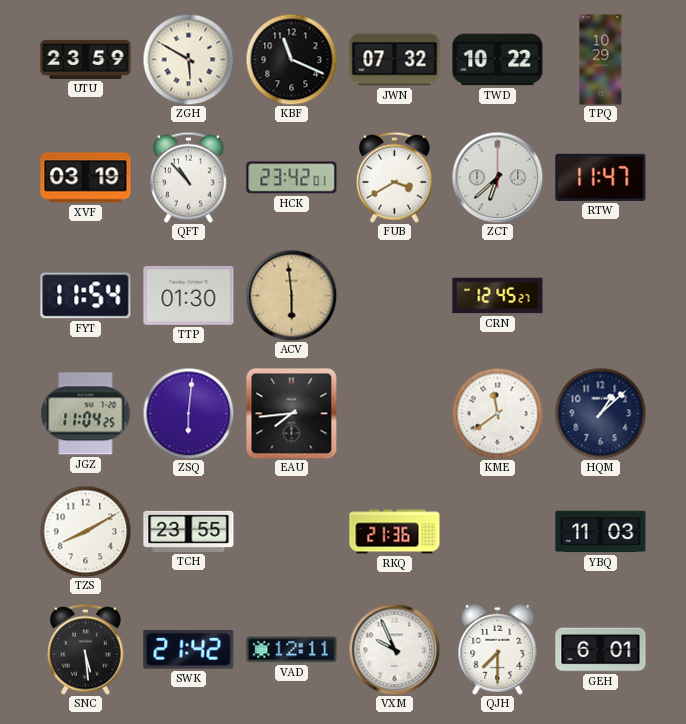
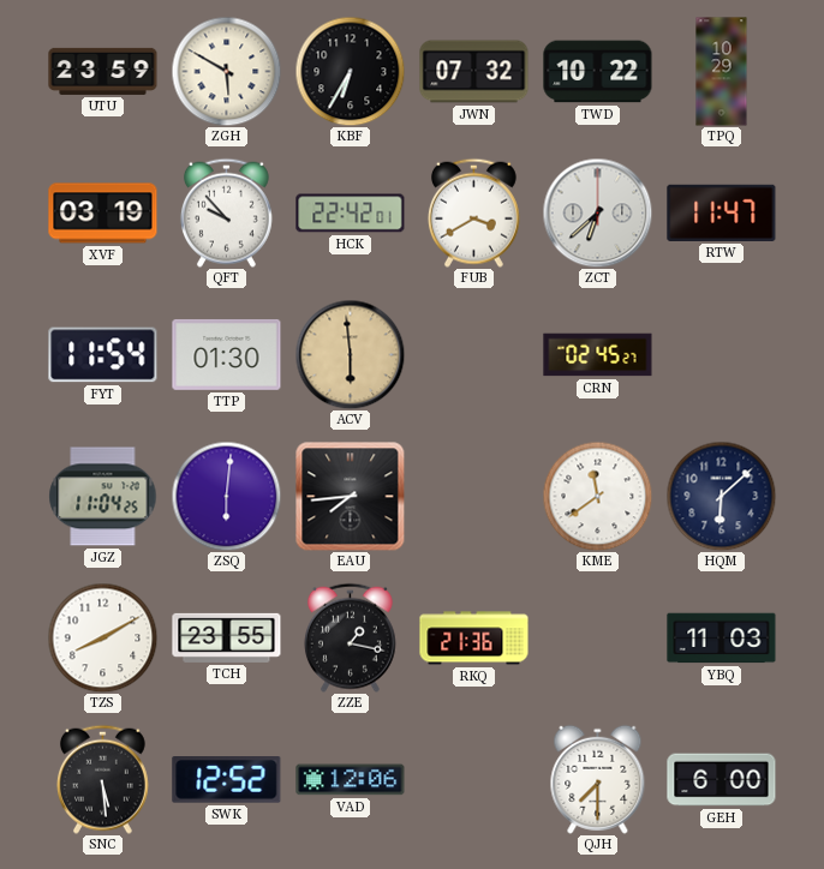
KBF: 11:19 -> 6:35 (350, 71)
QFT: 10:53 -> 9:53 (226, 212)
HCK: 23:42 -> 22:42 (351, 214)
CRN: 12:45 -> 02:45 (598, 355)
HQM: 1:08 -> 6:08 (721, 496)
ZZE: none -> 1:17 (350, 637)
SWK: 21:42 -> 12:52 (227, 780)
VAD: 12:11 -> 12:06 (351, 780)
VXM: 9:56 -> none (394, 649)
GEH: 6:01 -> 6:00 (722, 780)
